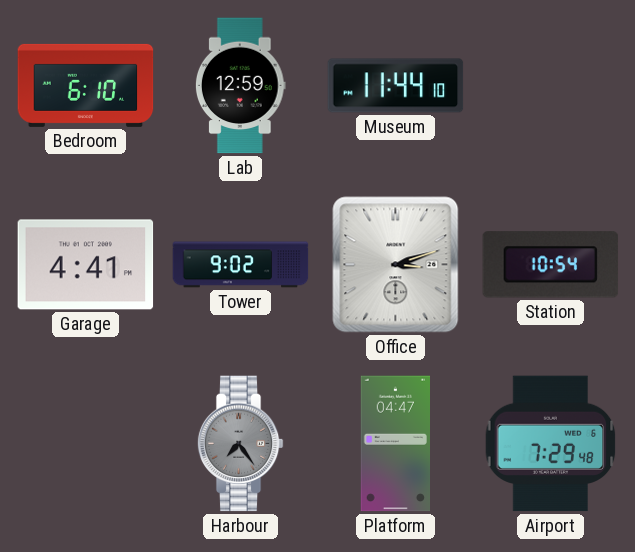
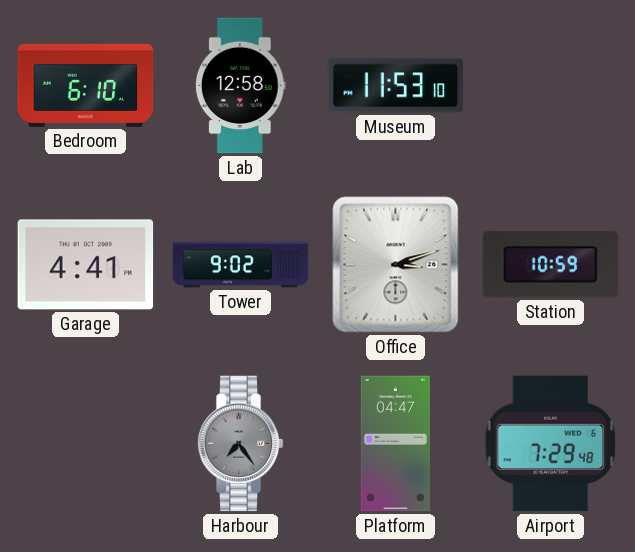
Lab: 12:59 -> 12:58 (240, 86)
Museum: 11:44 -> 11:53 (396, 86)
Station: 10:54 -> 10:59 (551, 265)
